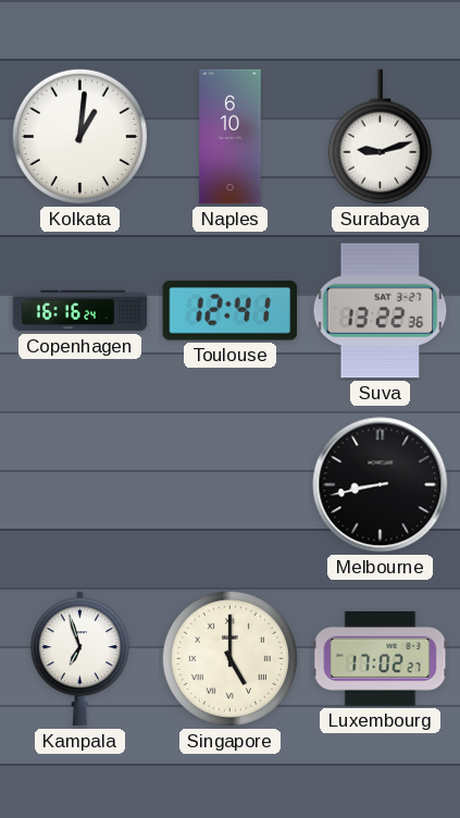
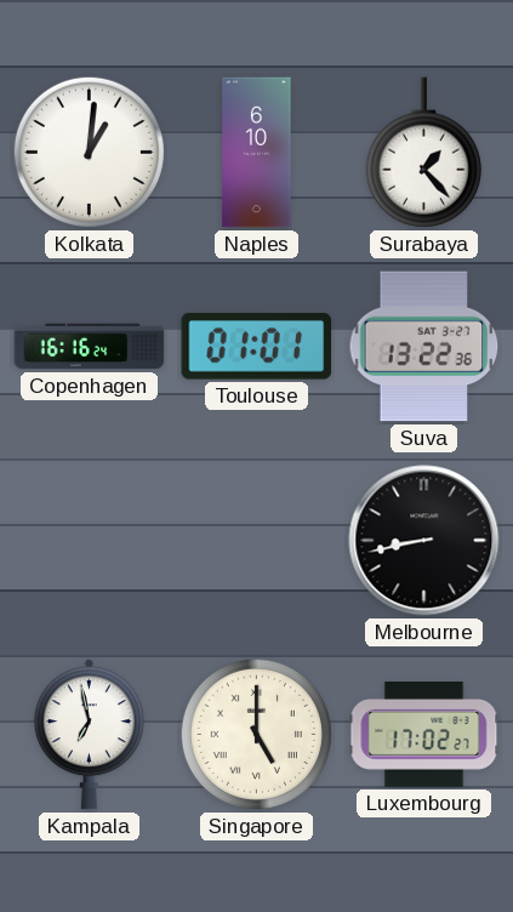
Surabaya: 9:12 -> 1:23 (423, 153)
Toulouse: 12:41 -> 01:01 (257, 347)
Kampala: 6:57 -> 6:58 (89, 735)
